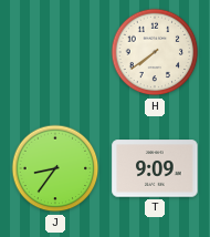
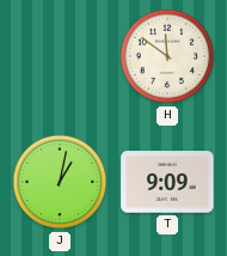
H: 7:39 -> 11:51 (167, 56)
J: 8:36 -> 1:02 (60, 182)
